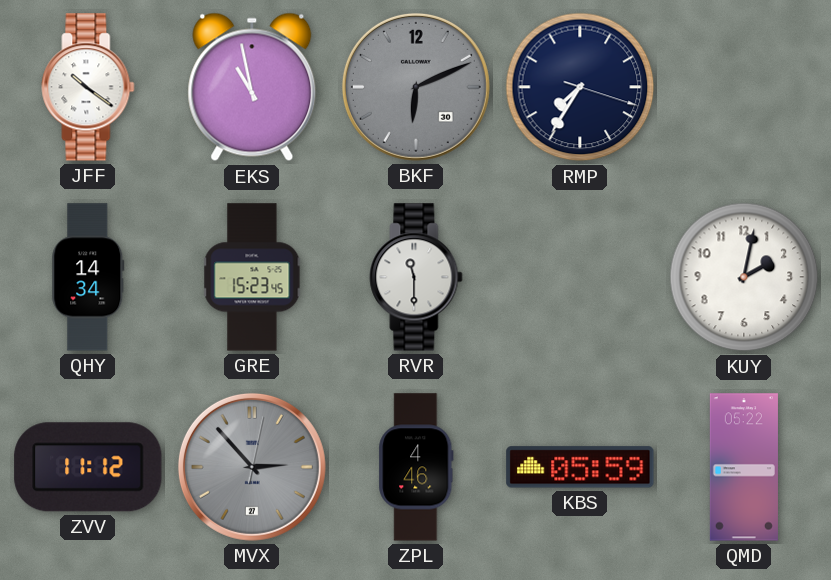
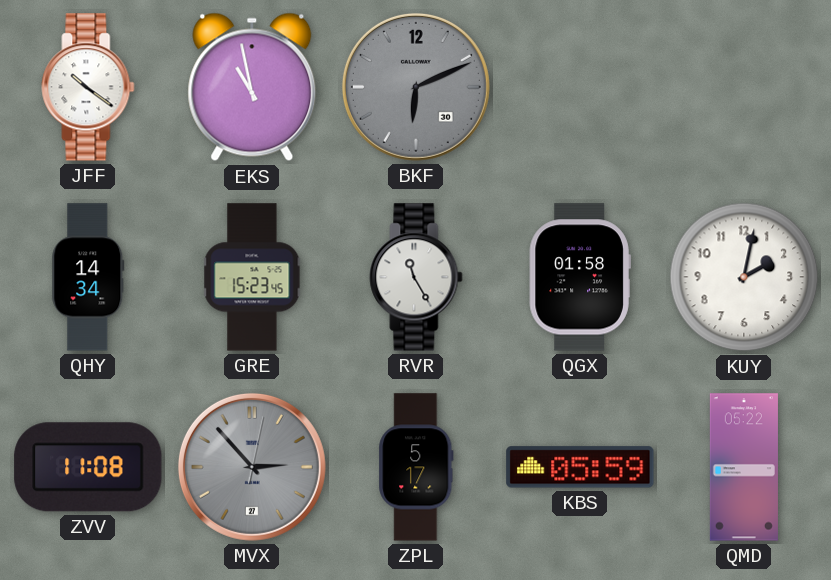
RMP: 7:35 -> none (580, 87)
RVR: 11:30 -> 11:25 (416, 277)
QGX: none -> 01:58 (580, 277)
ZVV: 11:12 -> 11:08 (88, 467)
ZPL: 4:46 -> 5:17 (416, 467)
